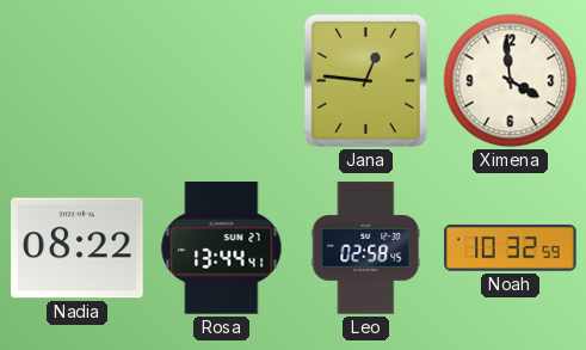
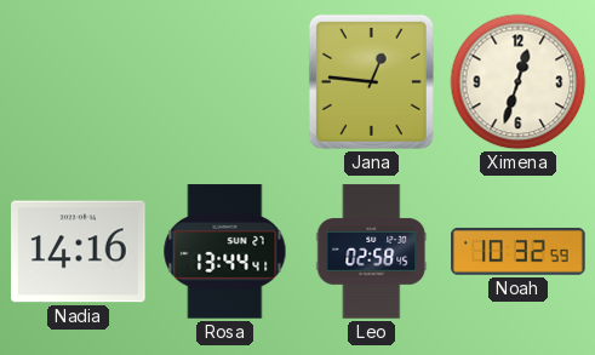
Ximena: 3:59 -> 12:33 (519, 82)
Nadia: 08:22 -> 14:16 (79, 252)
